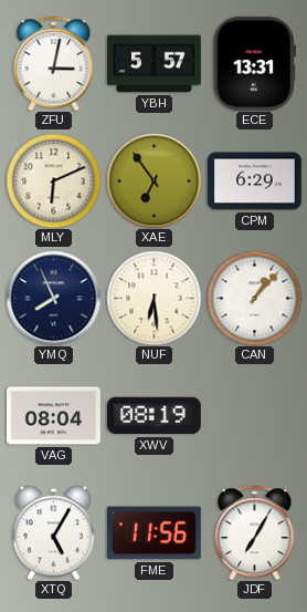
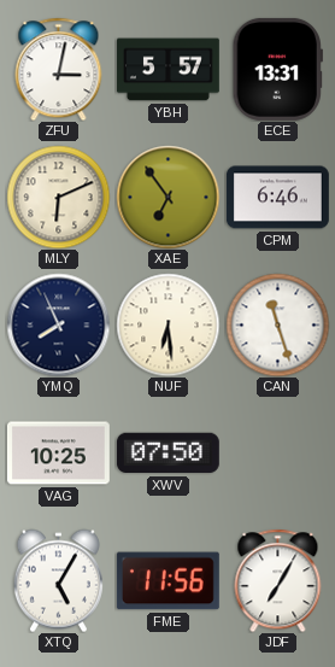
CPM: 6:29 -> 6:46 (277, 198)
CAN: 1:07 -> 11:27 (277, 324)
VAG: 08:04 -> 10:25 (58, 454)
XWV: 08:19 -> 07:50 (167, 454)
